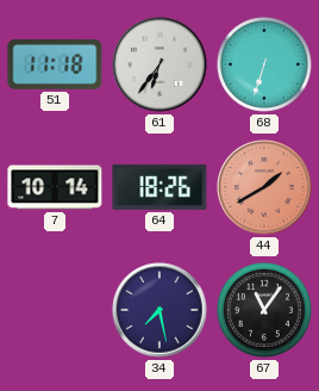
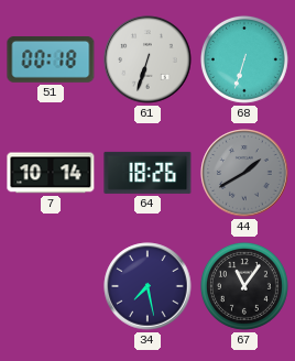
51: 11:18 -> 00:18 (51, 61)
61: 6:36 -> 6:33 (147, 59)
44 dial: salmon -> grey (244, 173)
